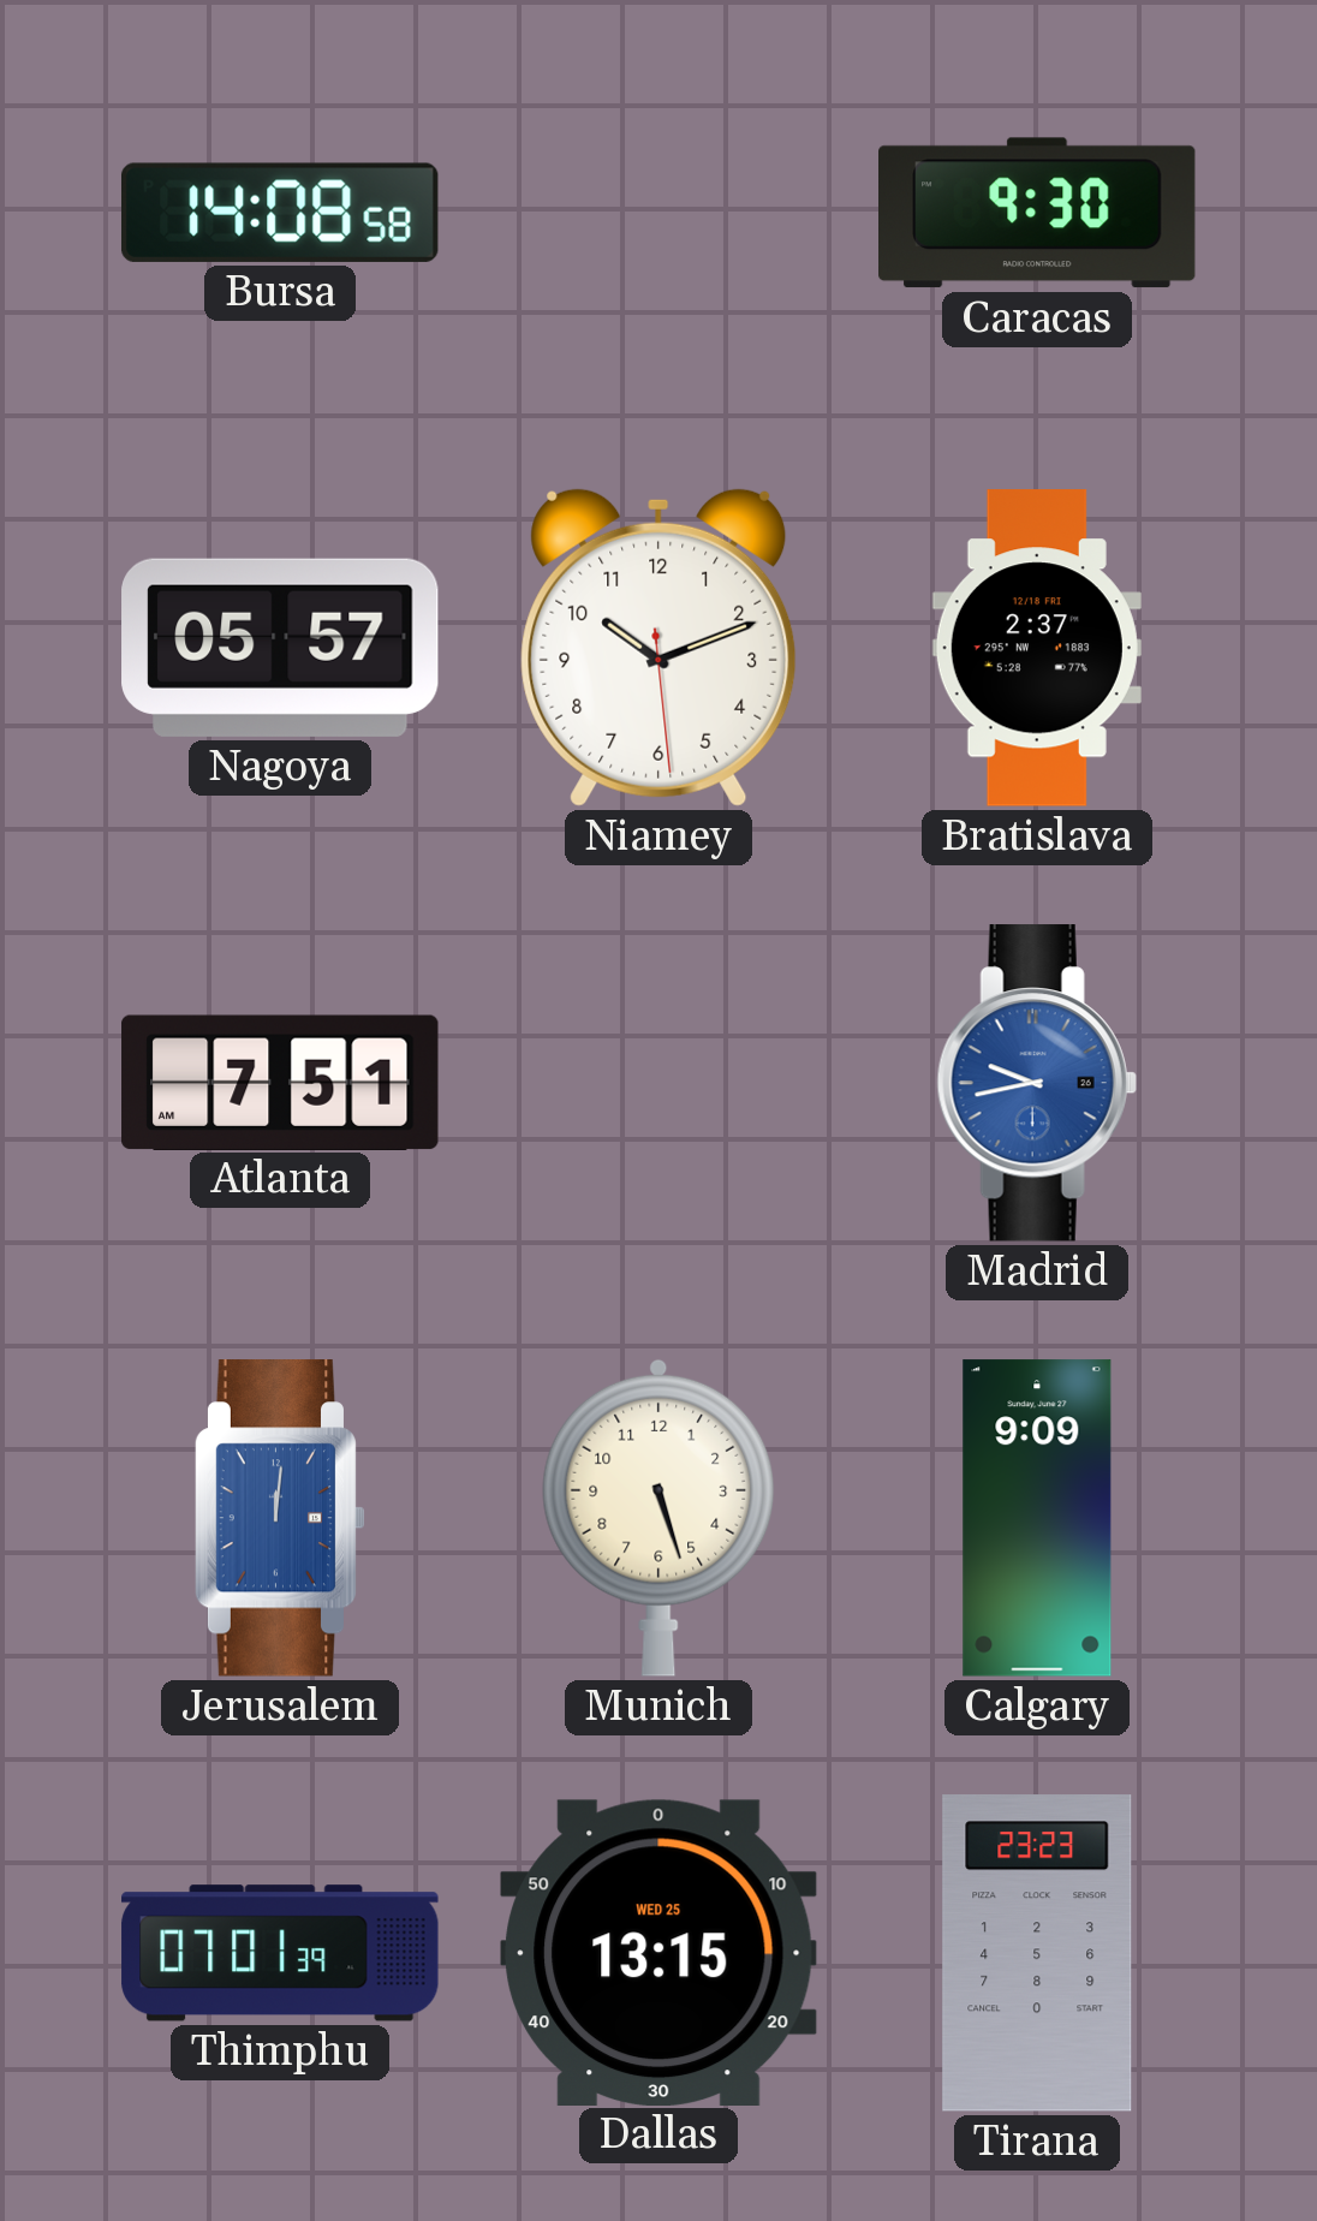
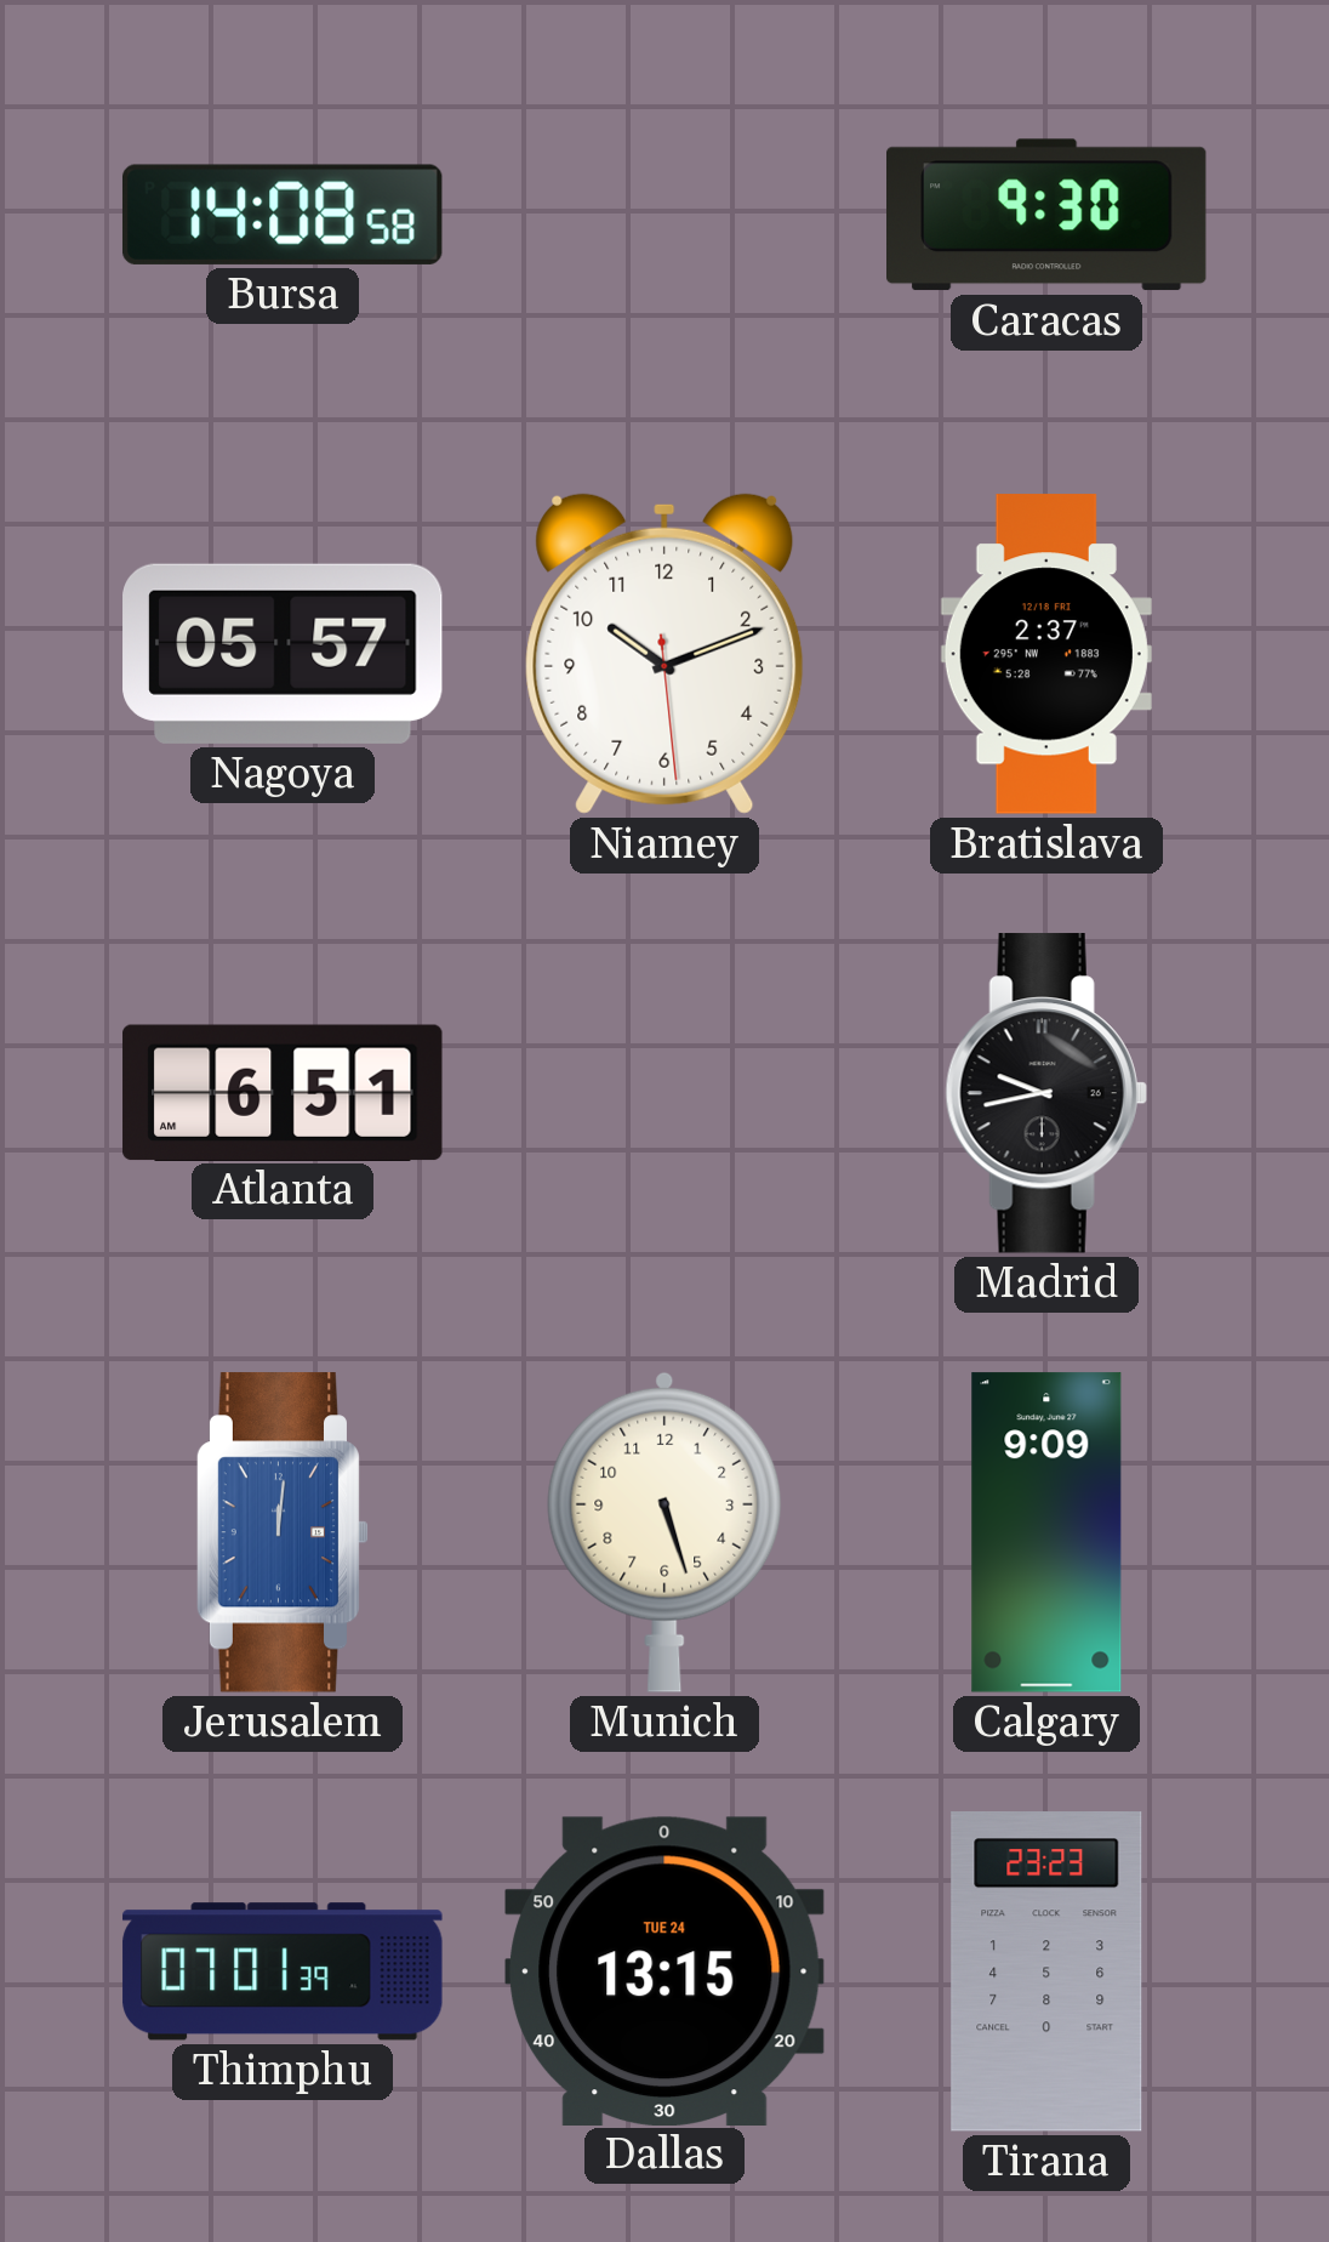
Atlanta: 7:51 -> 6:51 (283, 1092)
Madrid dial: blue -> black (1046, 1093)
Dallas date: WED 25 -> TUE 24 (666, 1970)
